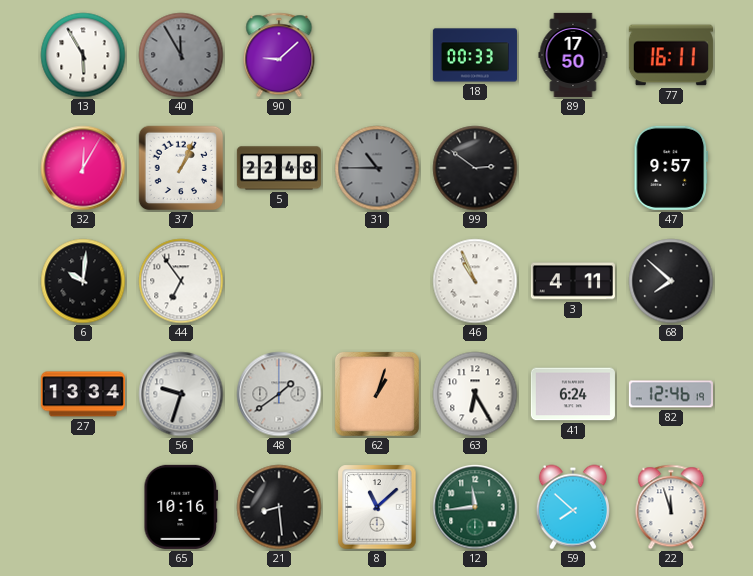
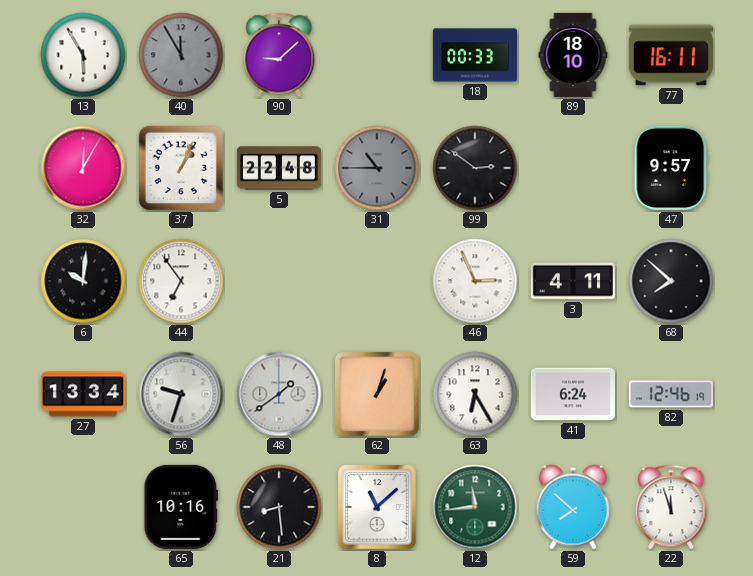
89: 17:50 -> 18:10 (573, 55)
46: 10:56 -> 2:56 (475, 281)
